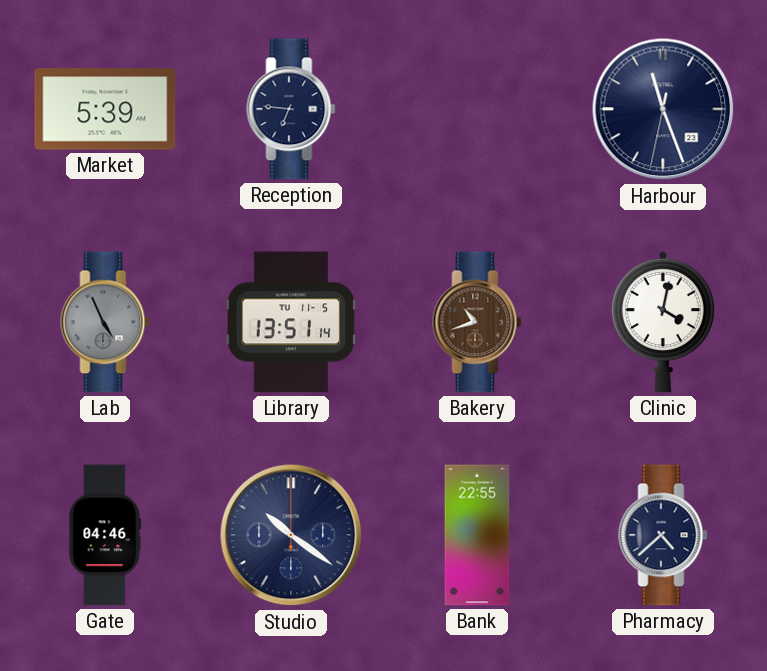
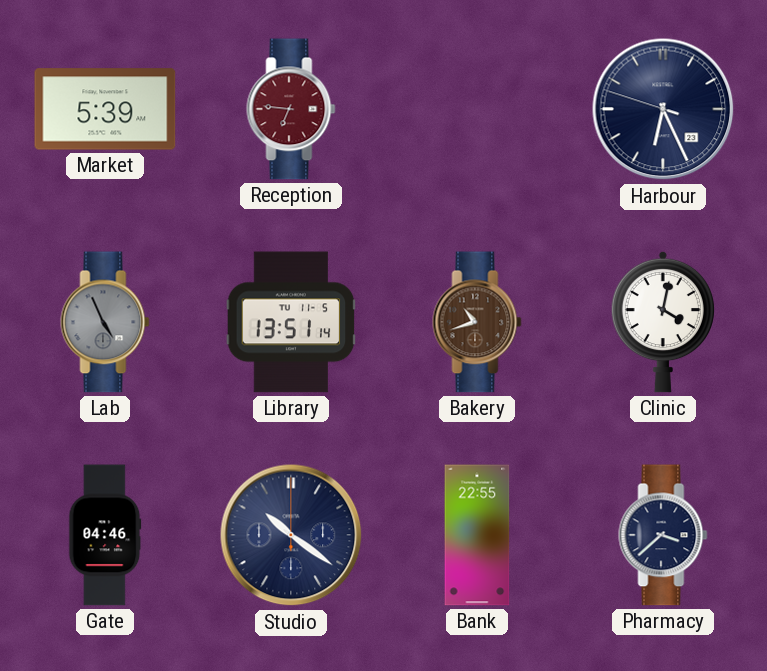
Reception dial: navy -> burgundy (291, 109)
Harbour: 11:26 -> 6:25 (663, 109)
Pharmacy: 4:38 -> 3:38 (663, 535)
